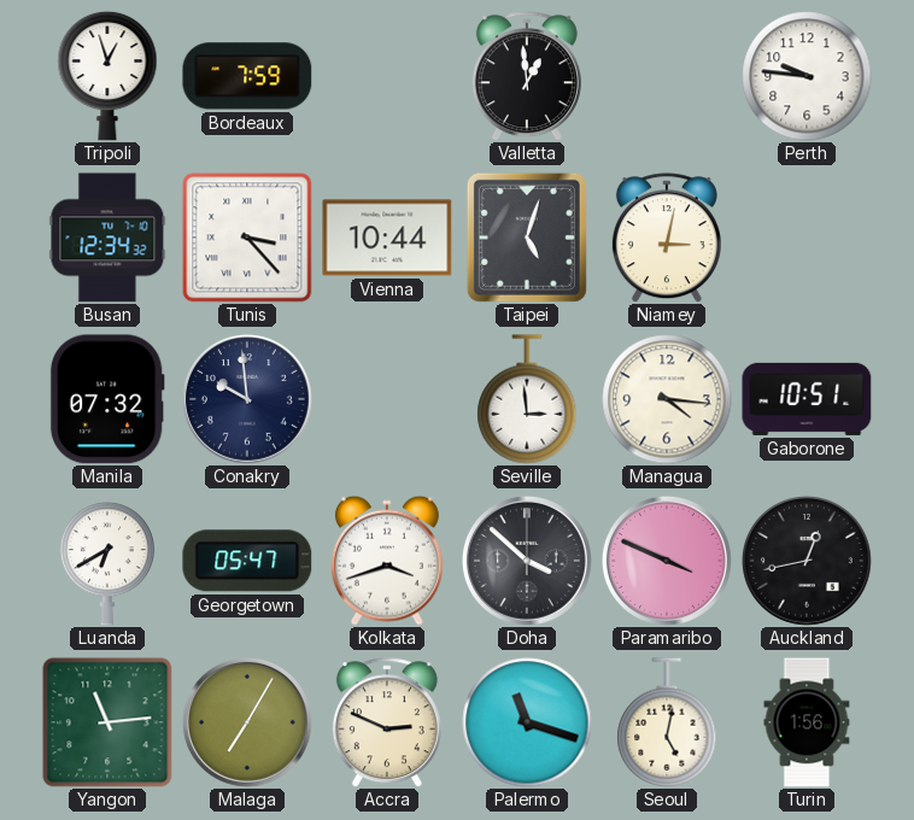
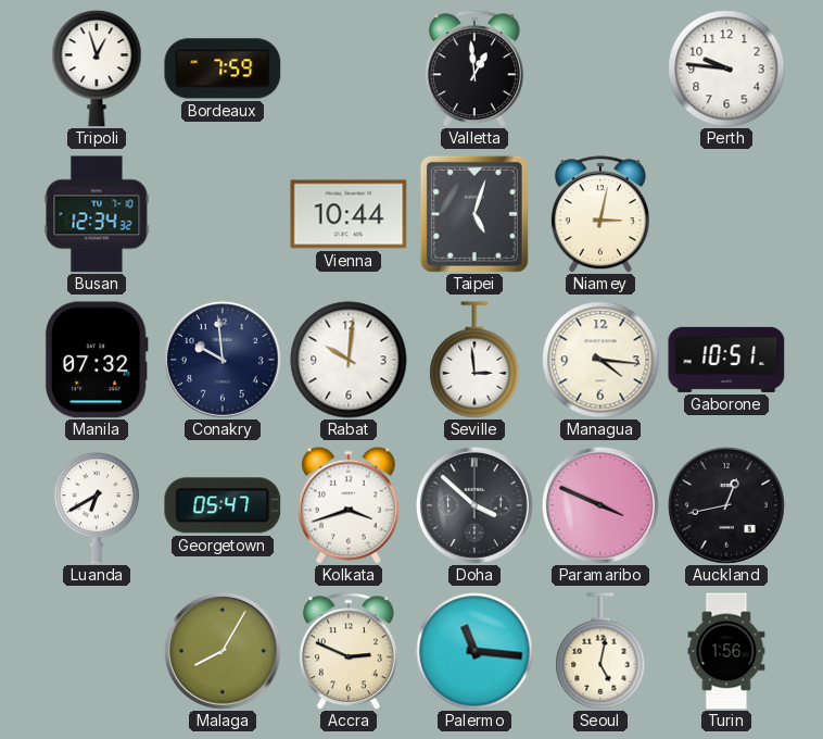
Tunis: 3:23 -> none (247, 238)
Rabat: none -> 10:01 (349, 360)
Yangon: 11:14 -> none (107, 722)
Malaga: 7:05 -> 8:05 (223, 651)
Palermo: 11:18 -> 11:16 (474, 651)
